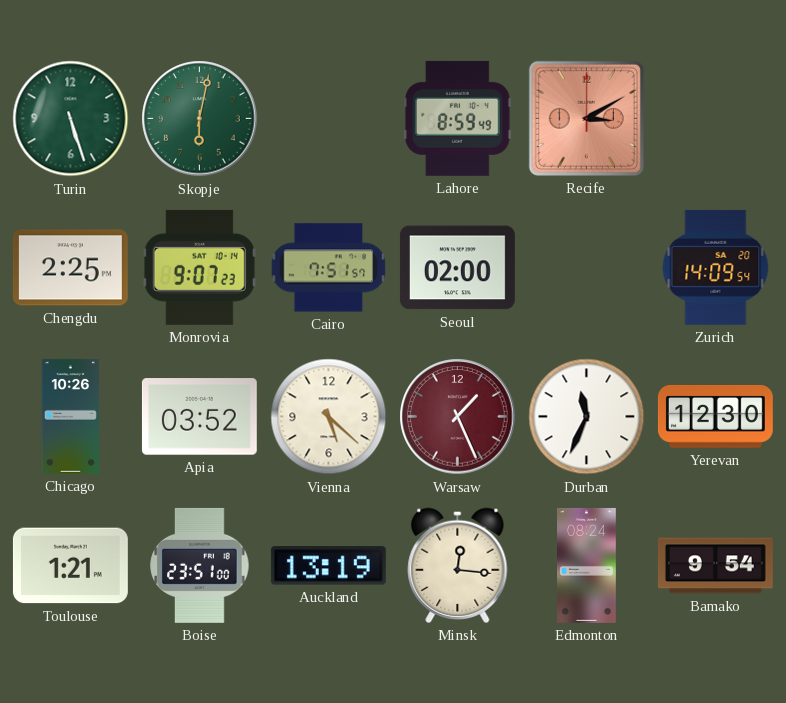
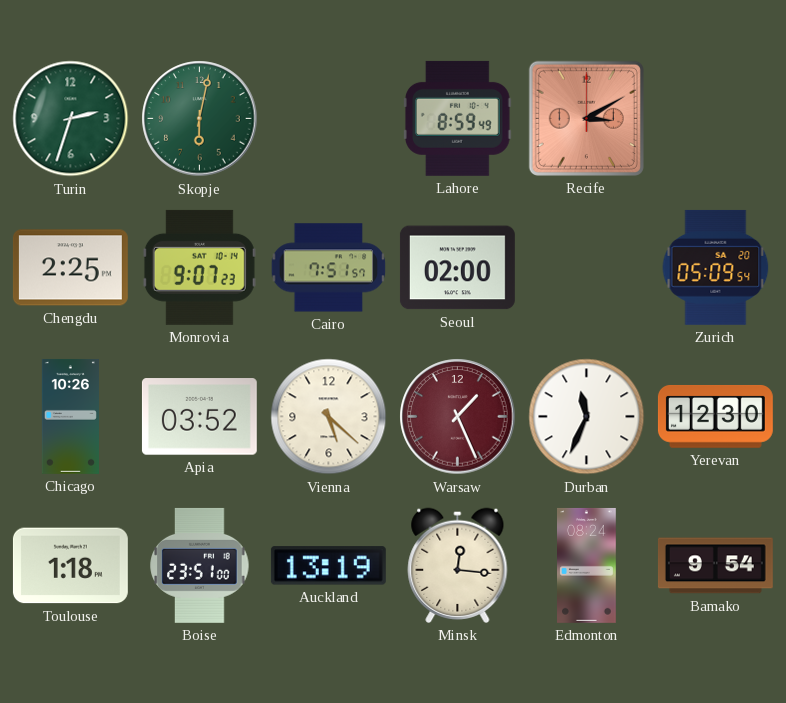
Turin: 5:27 -> 2:33 (71, 119)
Zurich: 14:09 -> 05:09 (716, 267)
Toulouse: 1:21 -> 1:18 (70, 566)
